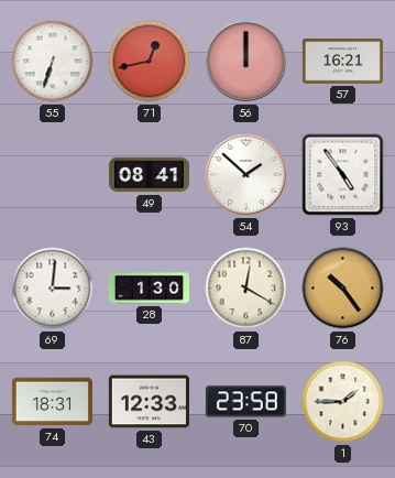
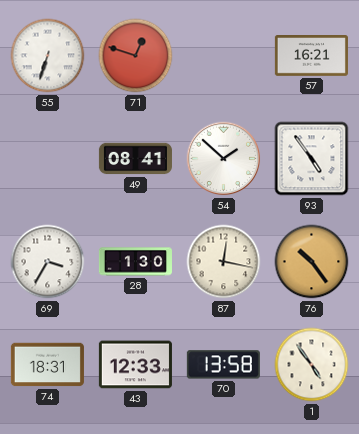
71: 12:43 -> 12:48 (136, 56)
56: 12:00 -> none (246, 62)
69: 3:01 -> 3:35 (48, 262)
87: 12:20 -> 12:17 (224, 262)
70: 23:58 -> 13:58 (223, 365)
1: 1:45 -> 4:54 (312, 365)
